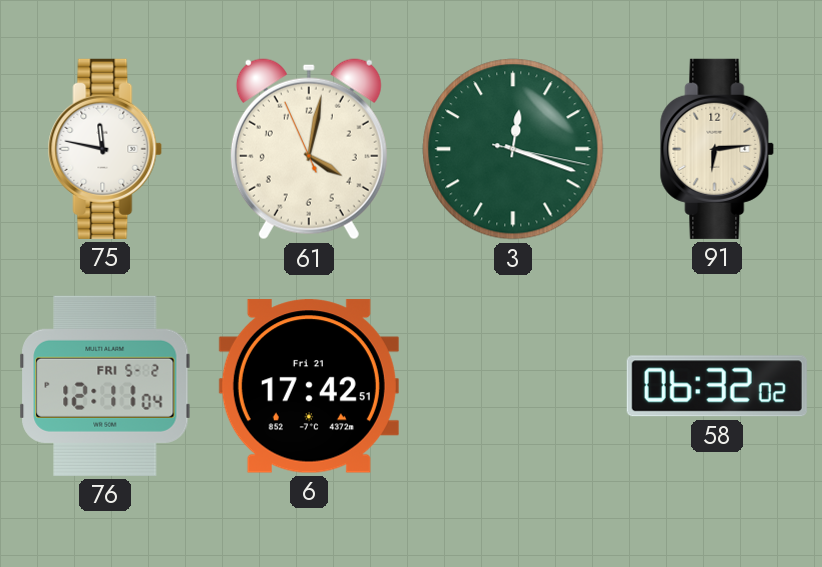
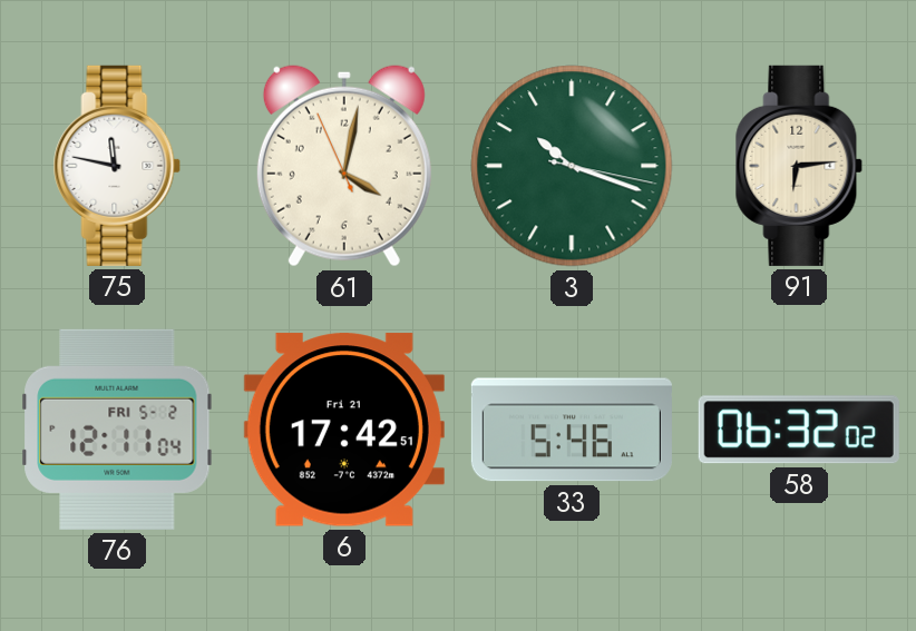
3: 12:18 -> 10:18 (572, 166)
33: none -> 5:46 (572, 430)
